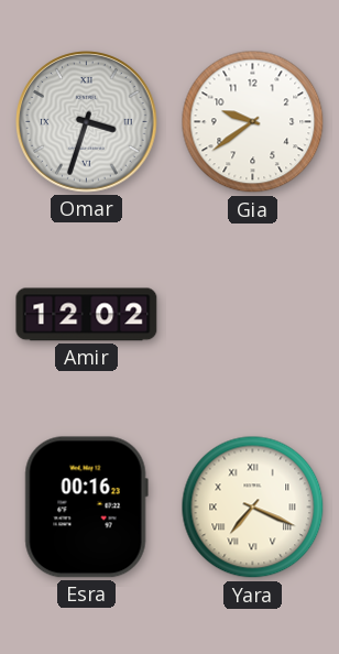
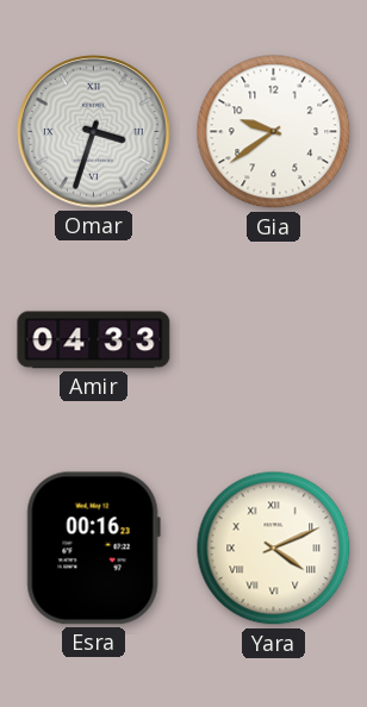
Amir: 12:02 -> 04:33 (94, 340)
Yara: 7:19 -> 4:11 (274, 549)
